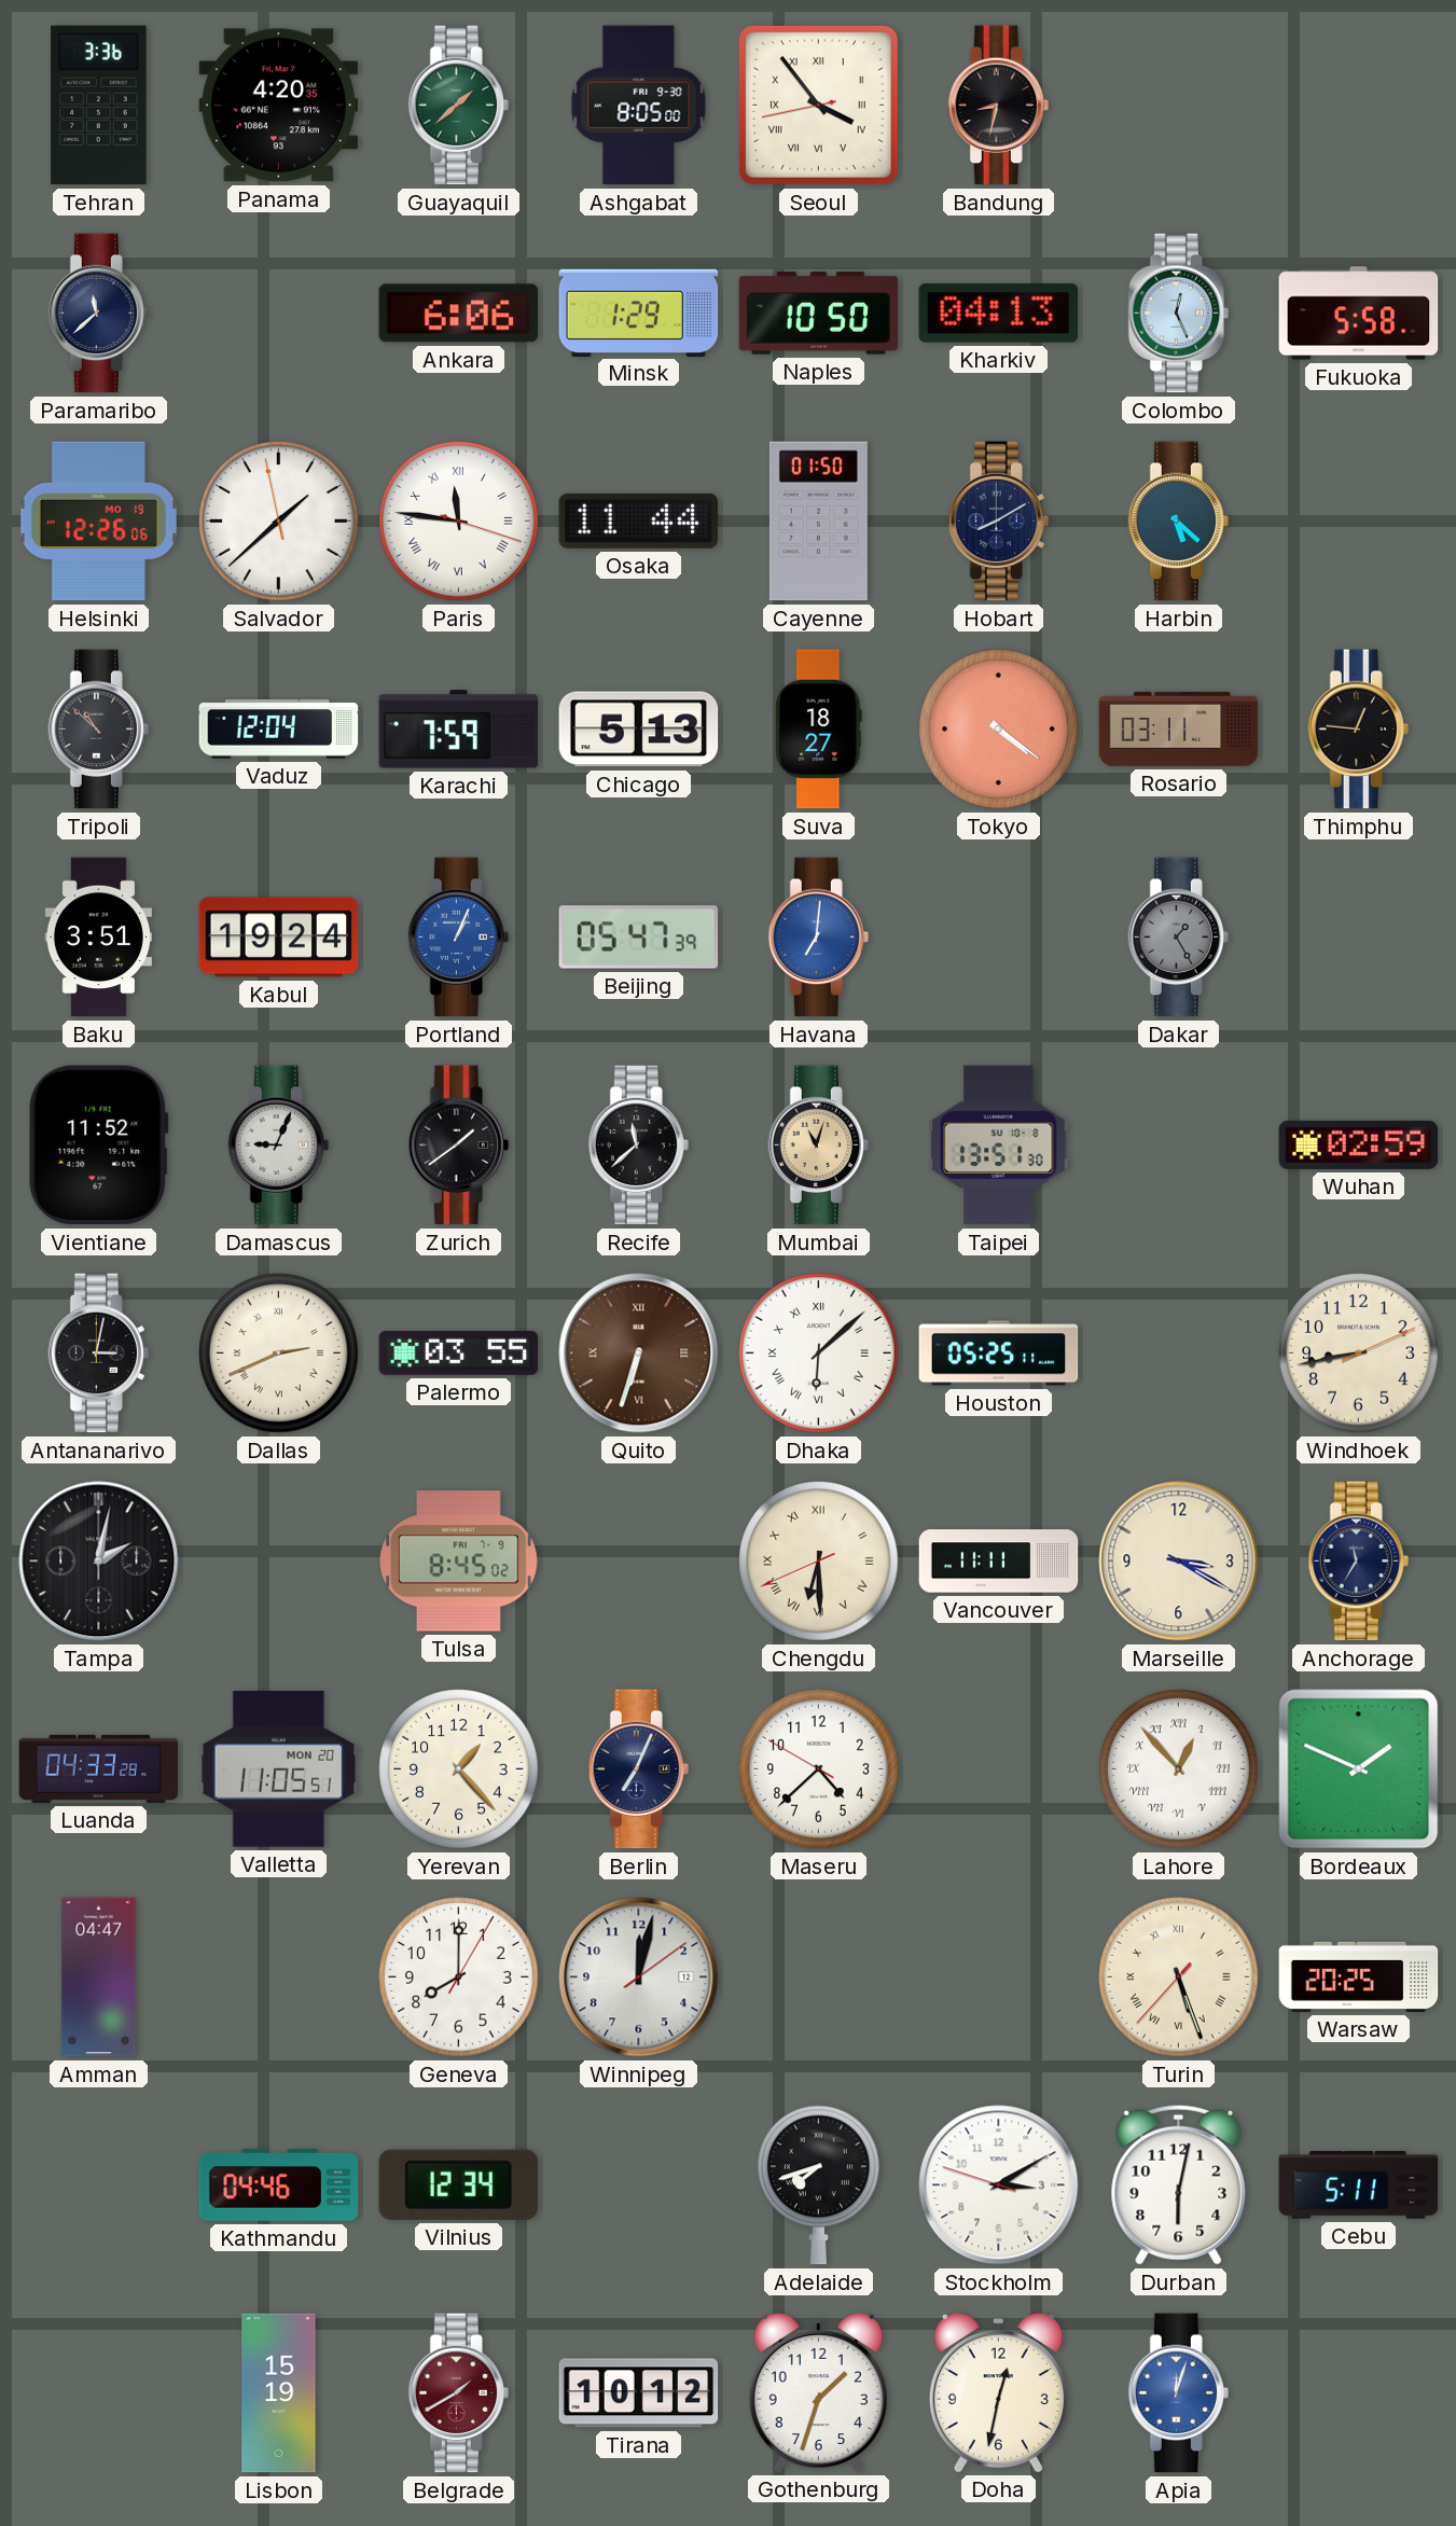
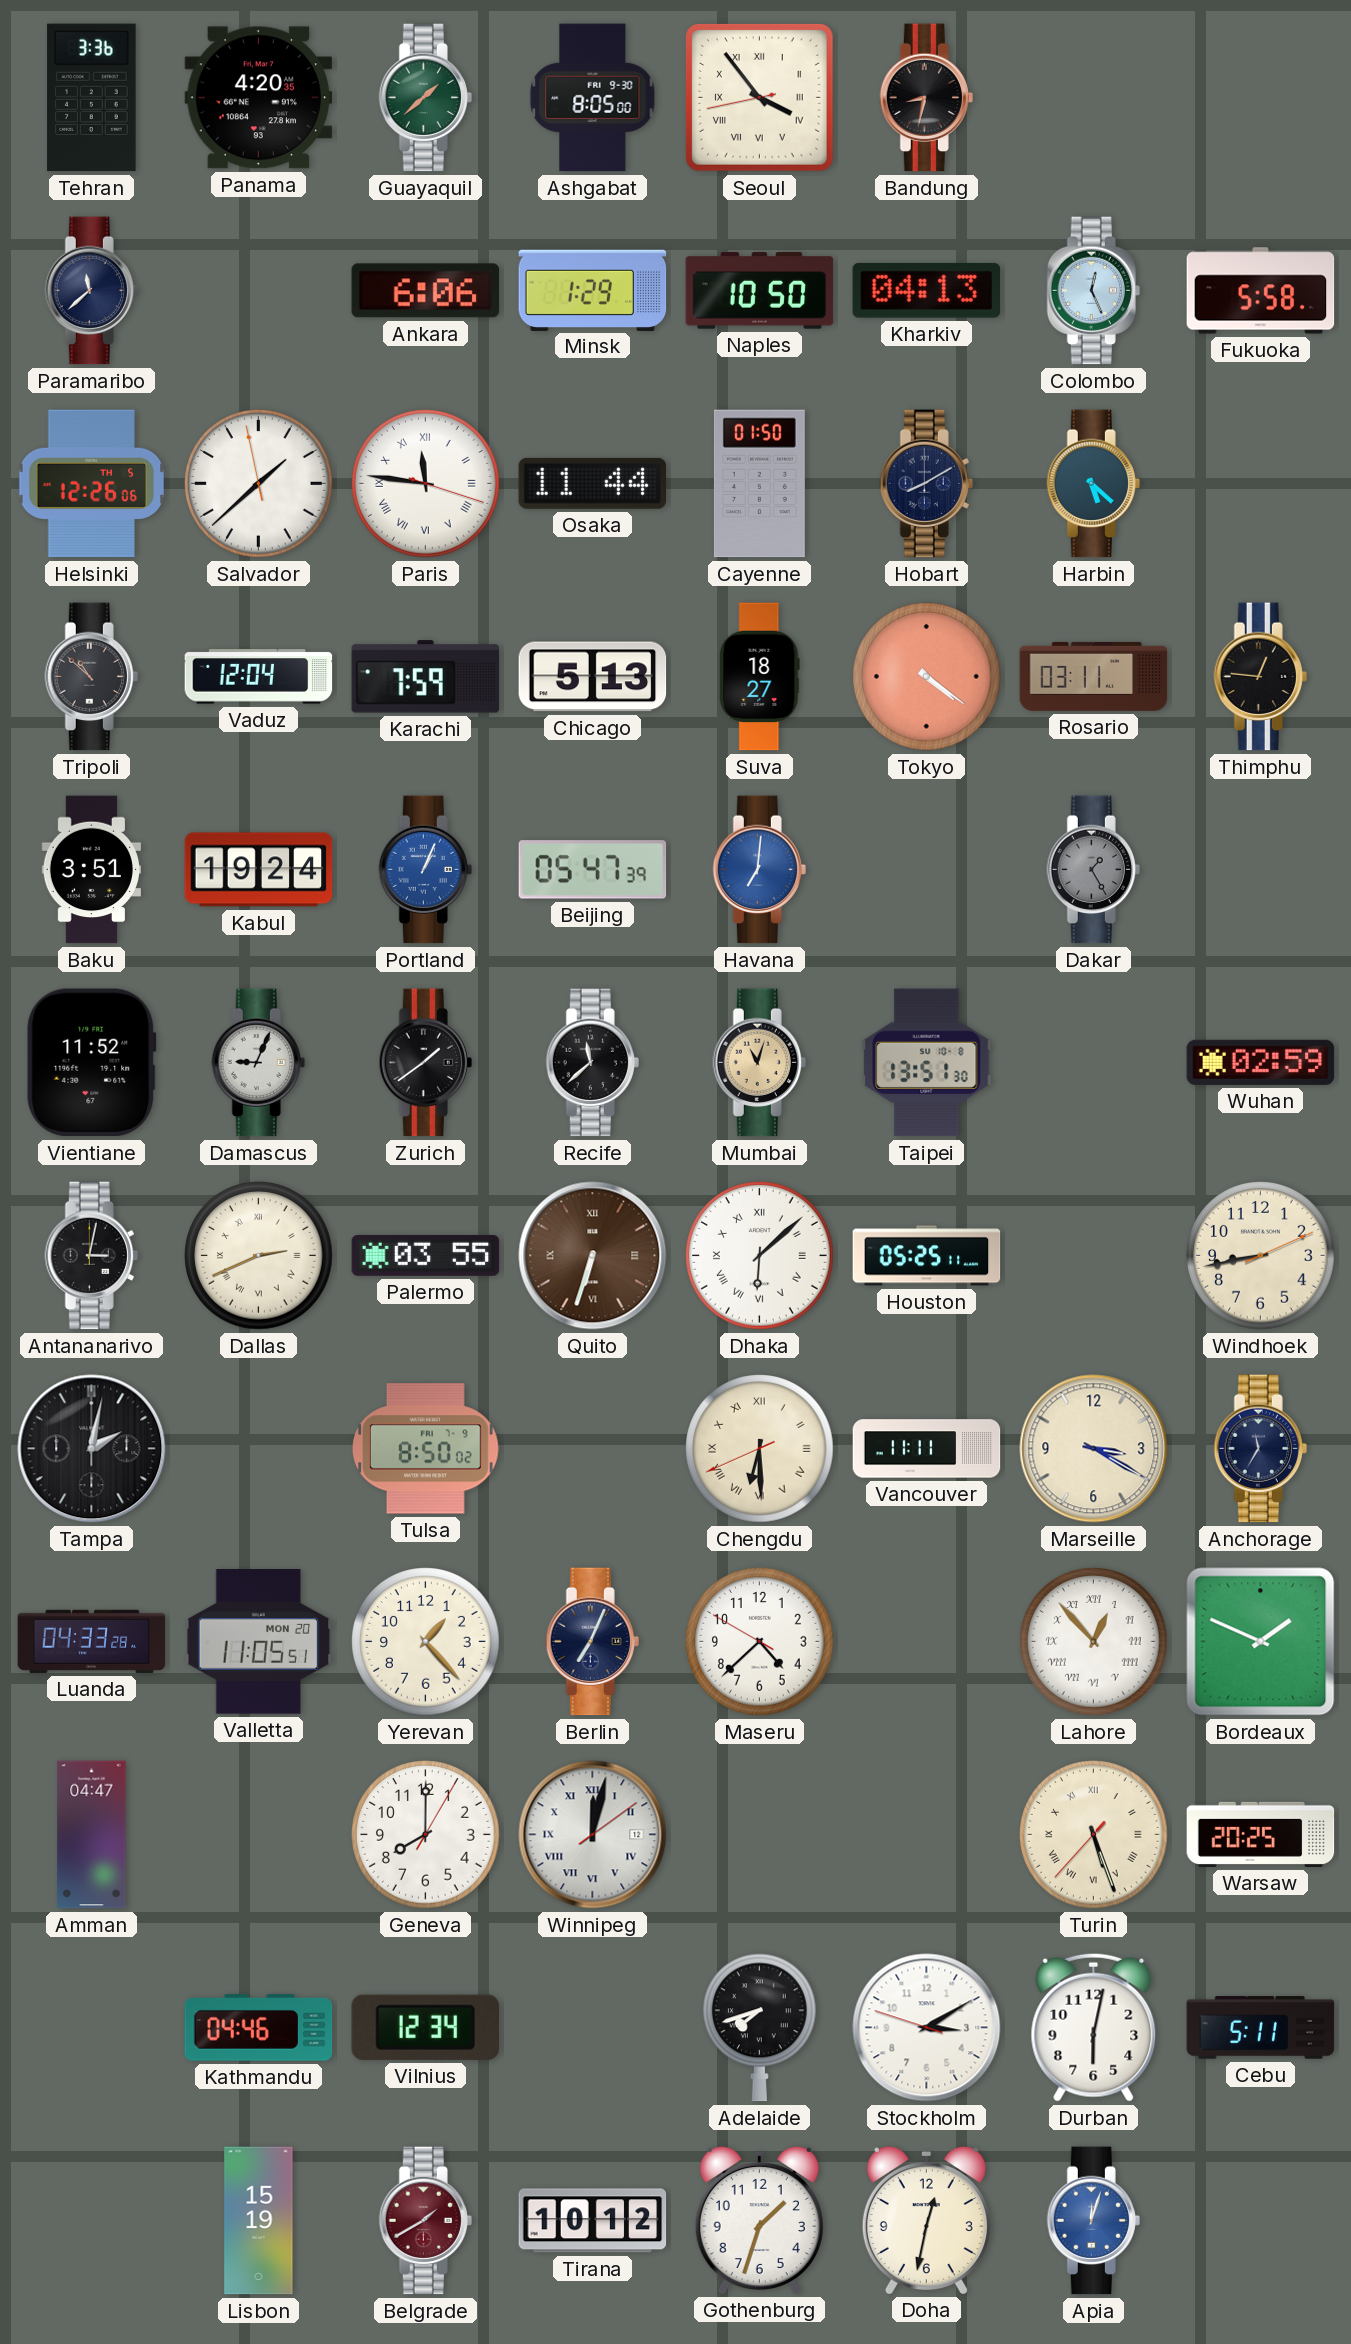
Helsinki date: MO 19 -> TH 5 (92, 484)
Tulsa: 8:45 -> 8:50 (425, 1449)
Winnipeg numerals: Arabic -> Roman (593, 1835)
